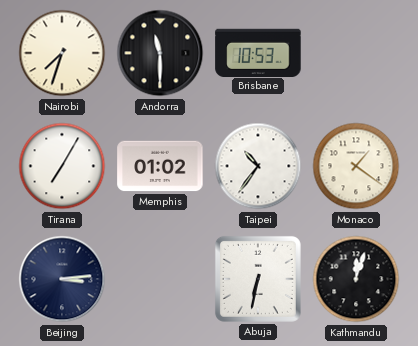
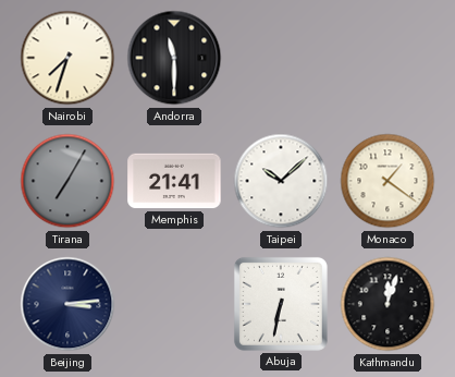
Brisbane: 10:53 -> none (258, 52)
Tirana dial: white -> grey (67, 181)
Memphis: 01:02 -> 21:41 (174, 181)
Taipei: 10:36 -> 10:08 (281, 181)
